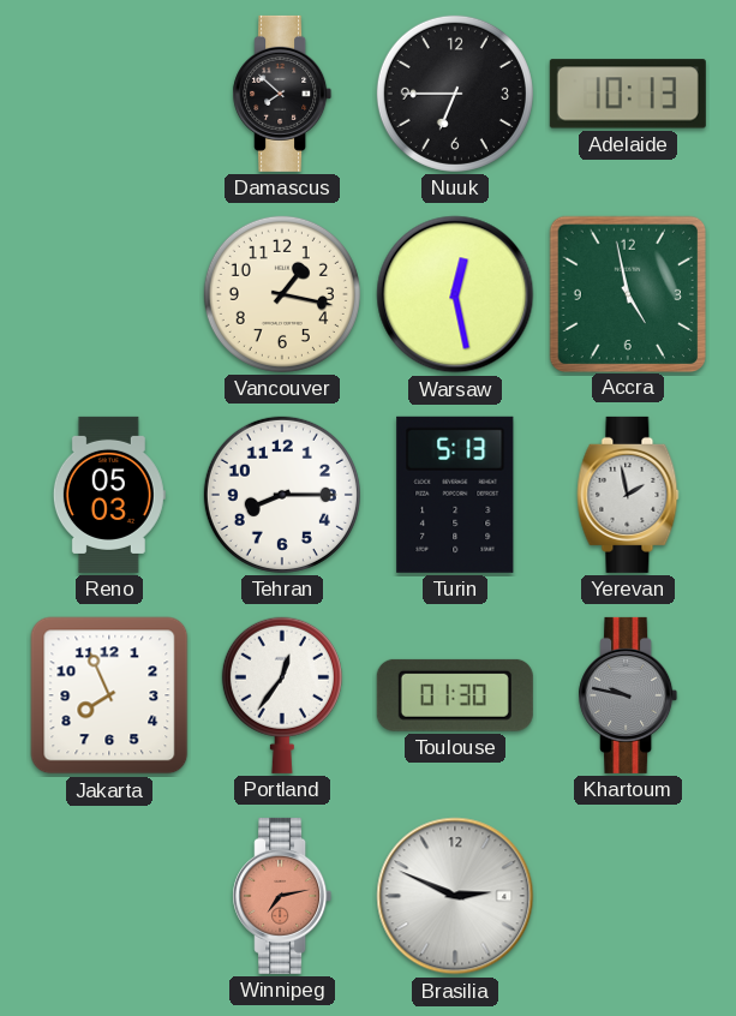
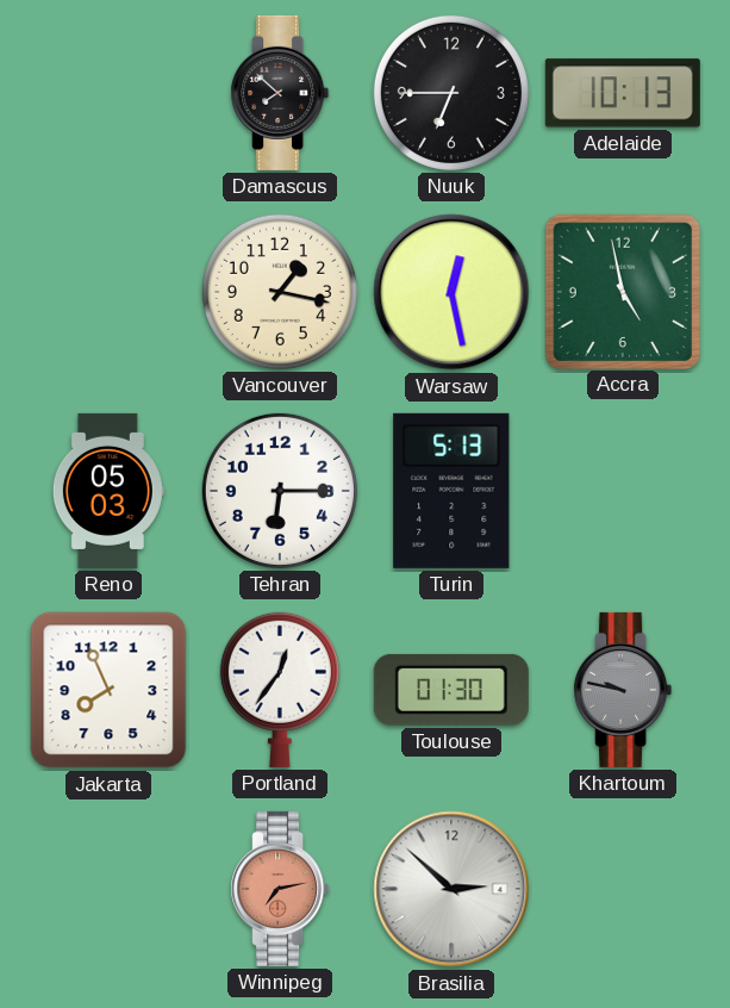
Tehran: 8:15 -> 6:15 (280, 491)
Yerevan: 1:58 -> none (628, 495)
Brasilia: 2:49 -> 2:52 (451, 889)
